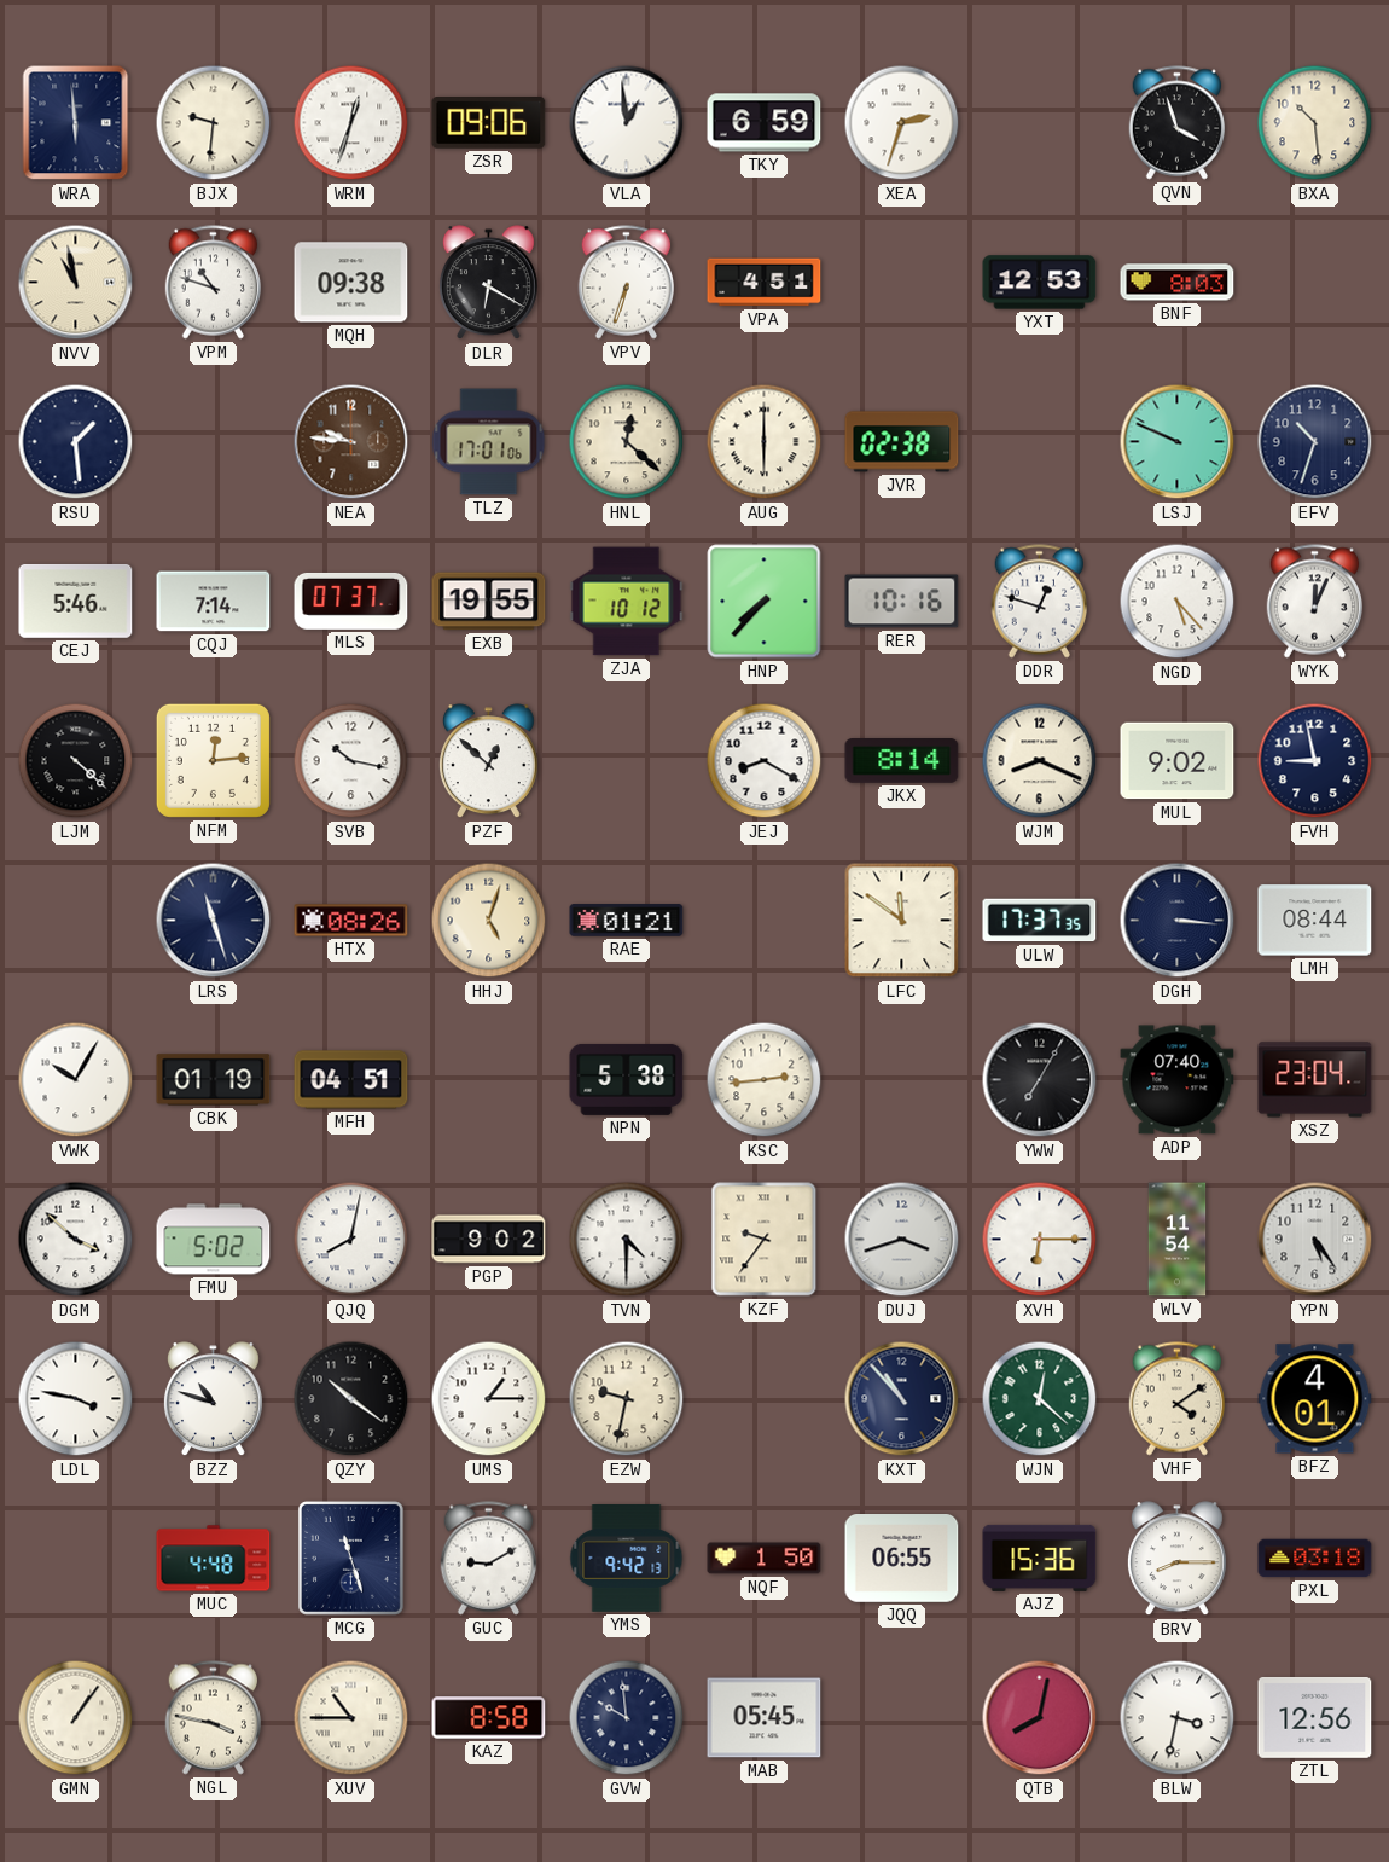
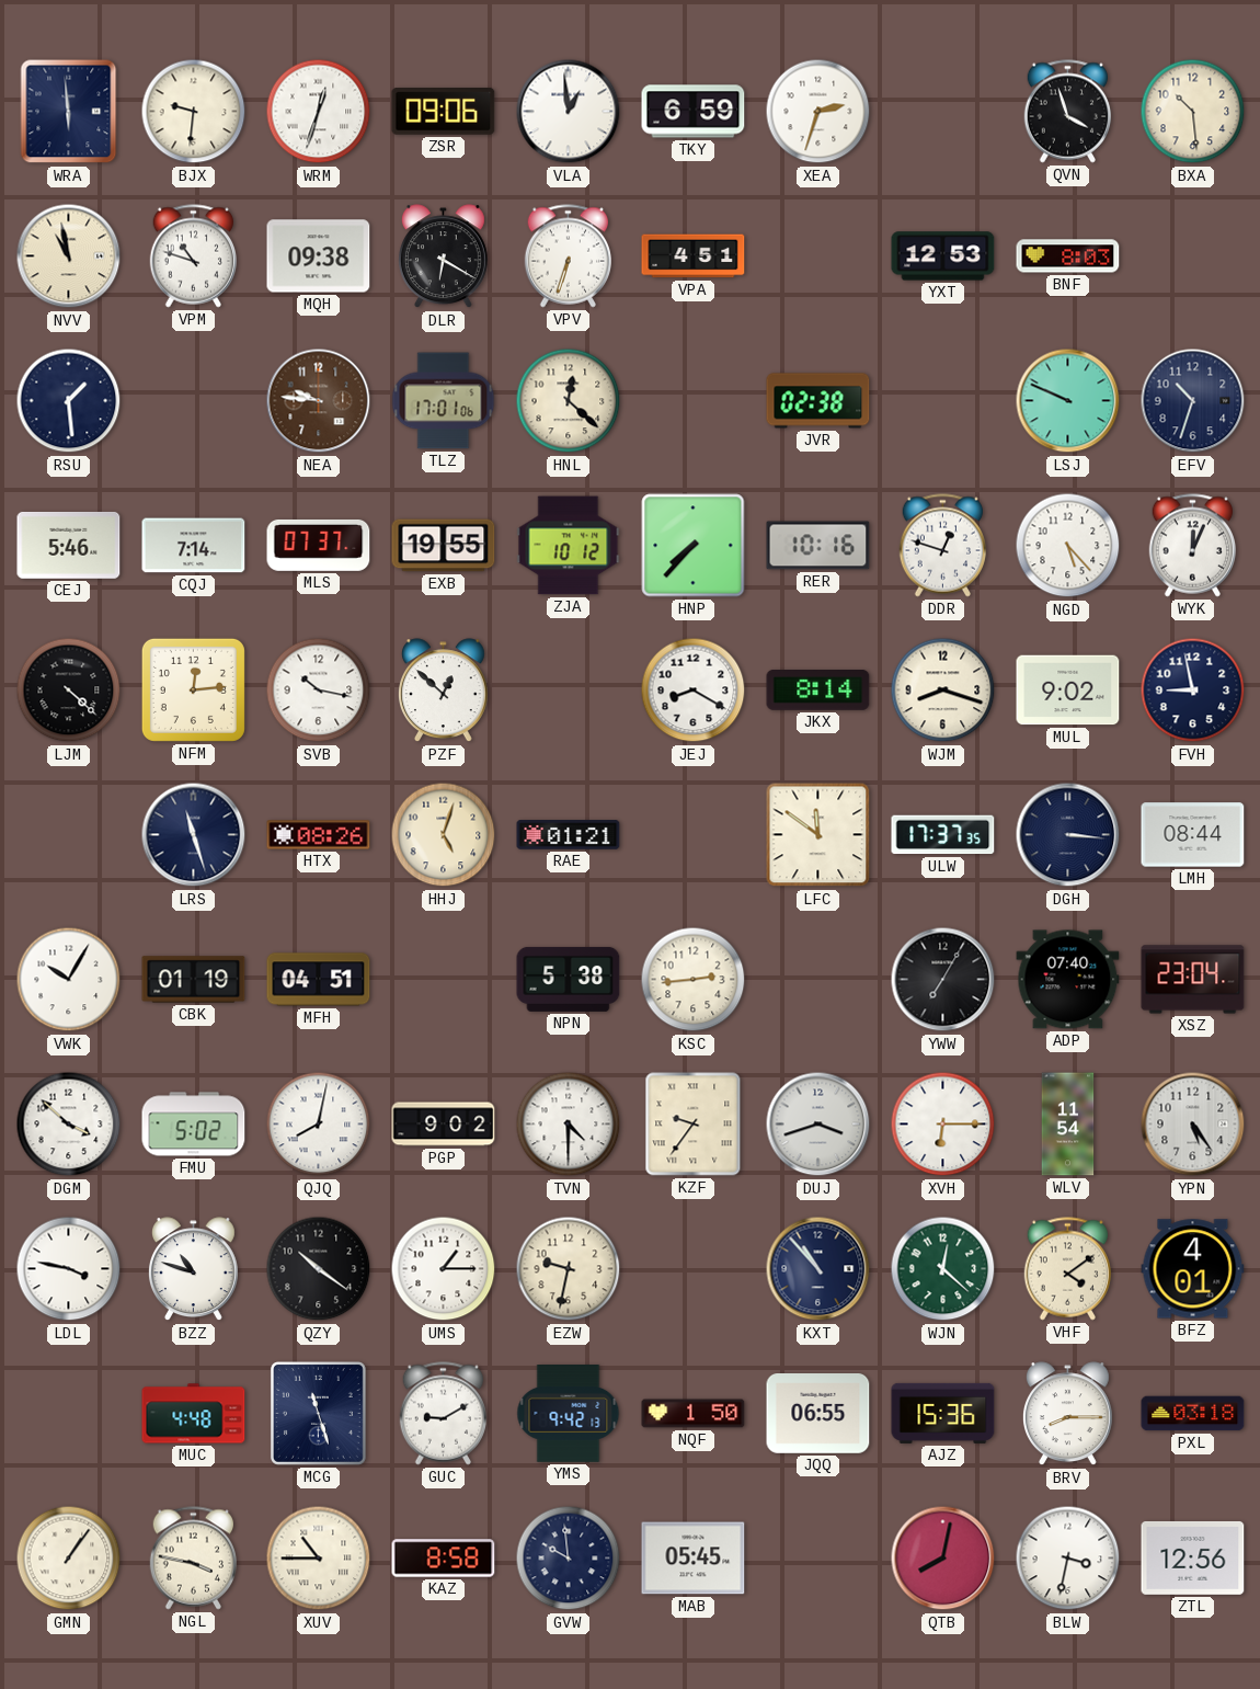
AUG: 6:00 -> none (765, 442)
WJM: 8:19 -> 8:18 (943, 691)
